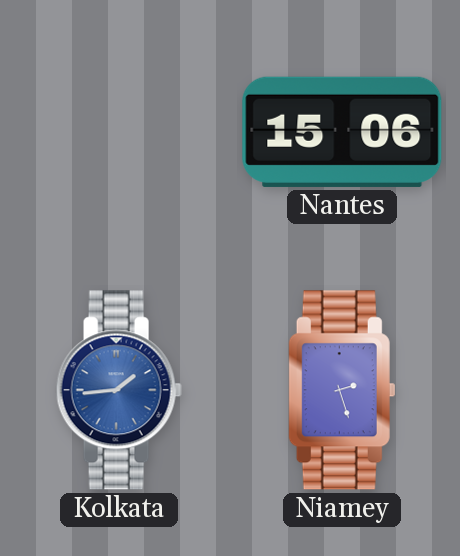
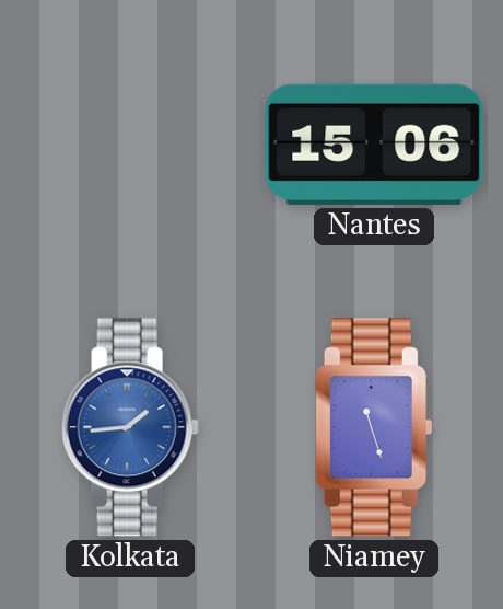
Niamey: 2:27 -> 11:27 (374, 427)
